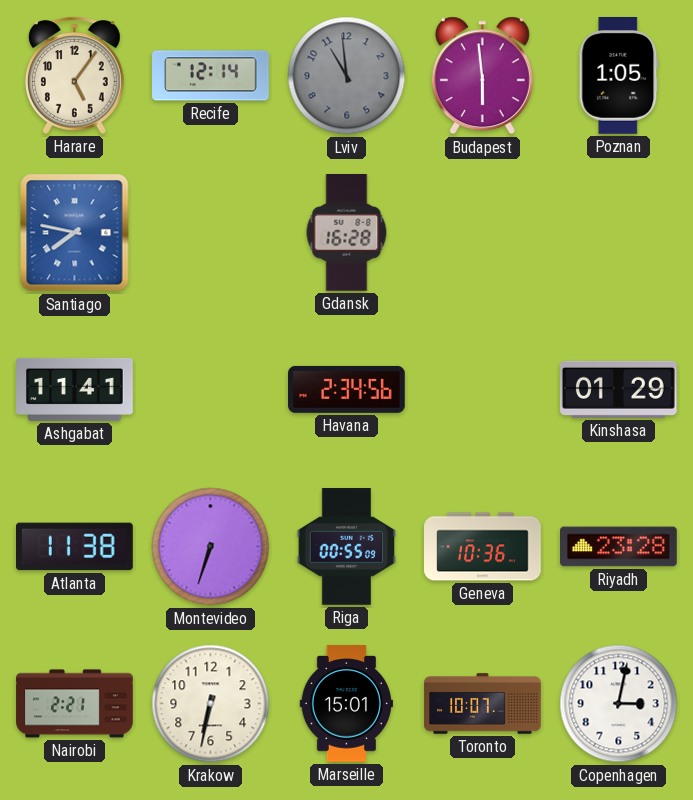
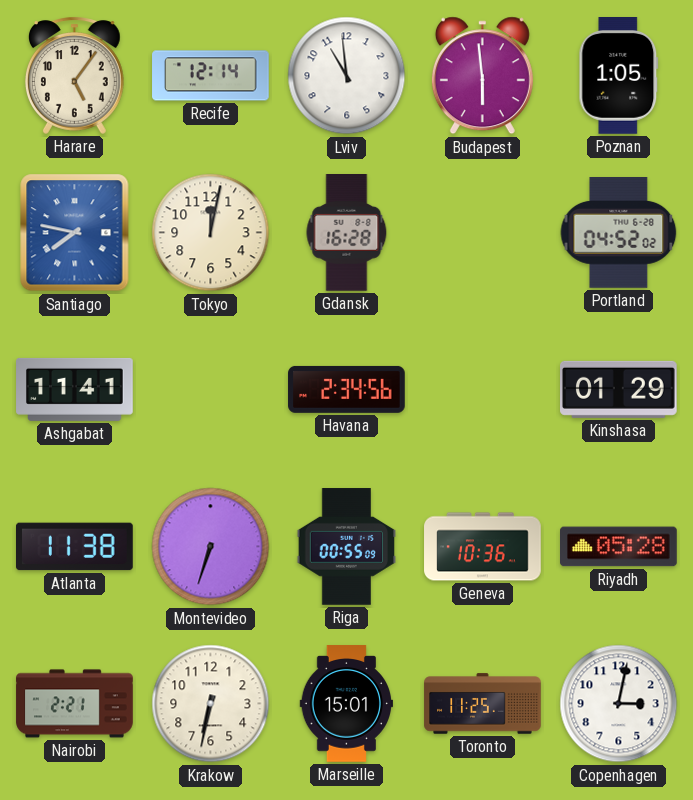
Lviv dial: grey -> white (347, 76)
Tokyo: none -> 12:02 (211, 233)
Portland: none -> 04:52 (619, 233)
Riyadh: 23:28 -> 05:28 (619, 547)
Toronto: 10:07 -> 11:25 (483, 704)
